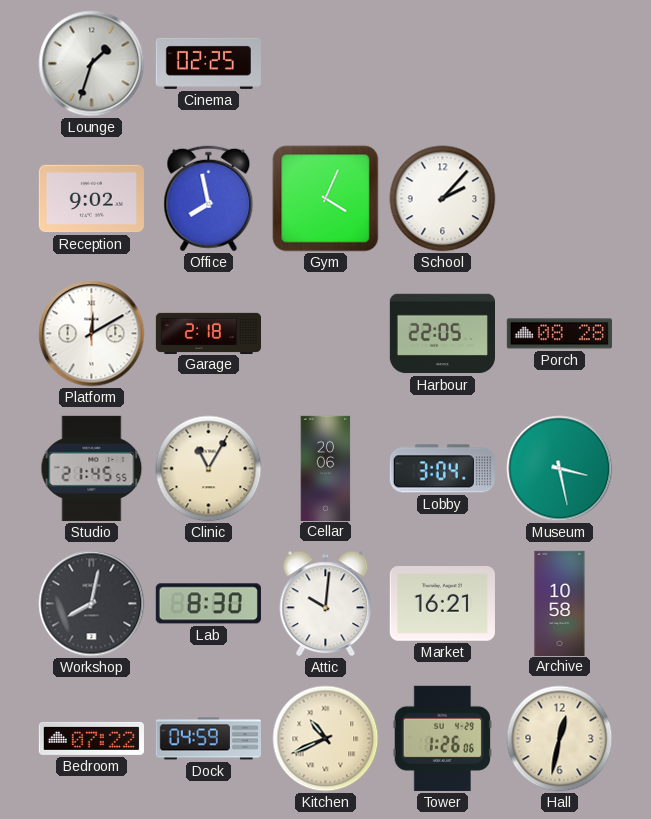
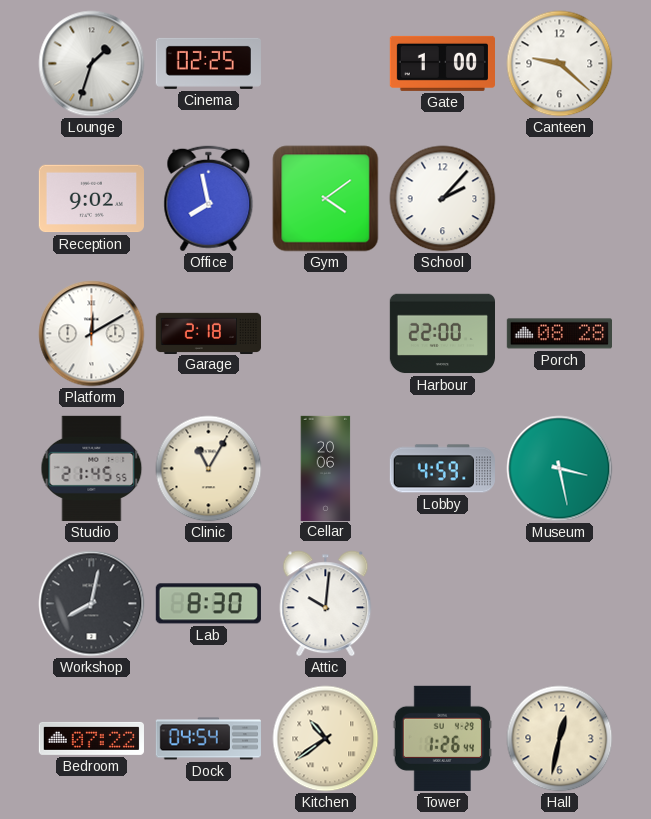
Gate: none -> 1:00 (442, 63)
Canteen: none -> 9:22 (560, 64)
Gym: 4:04 -> 4:09 (326, 199)
Harbour: 22:05 -> 22:00 (442, 334)
Lobby: 3:04 -> 4:59 (442, 469)
Market: 16:21 -> none (442, 604)
Archive: 10:58 -> none (560, 603)
Dock: 04:59 -> 04:54 (208, 739)
Kitchen: 10:41 -> 10:39 (326, 739)
Tower: 1:26:06 -> 1:26:44 (442, 738)
